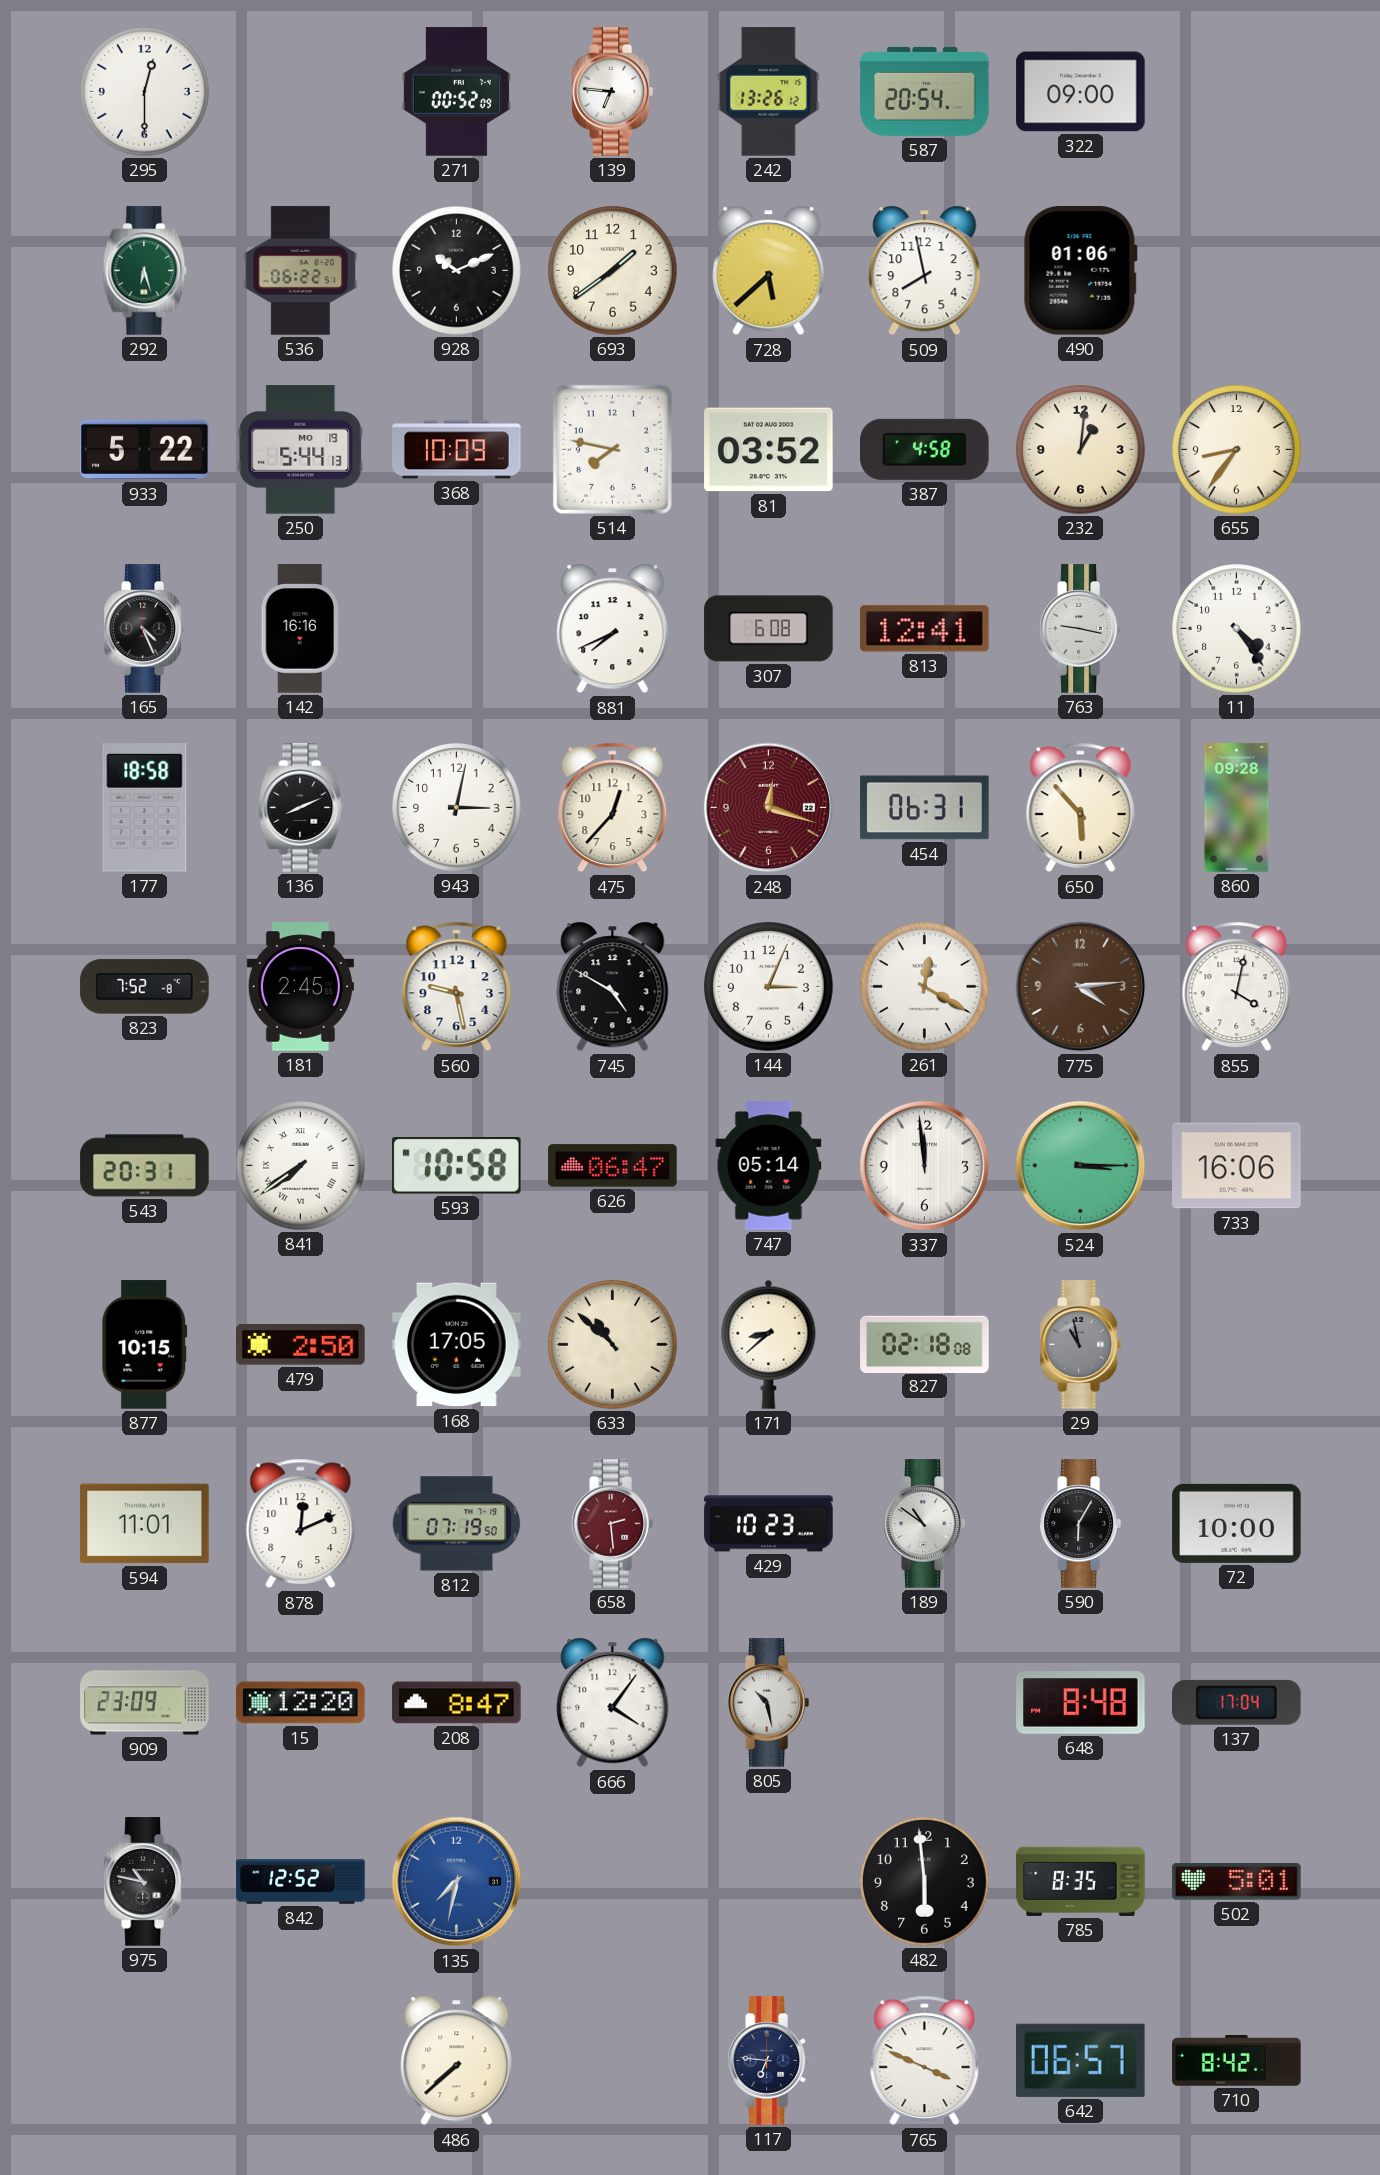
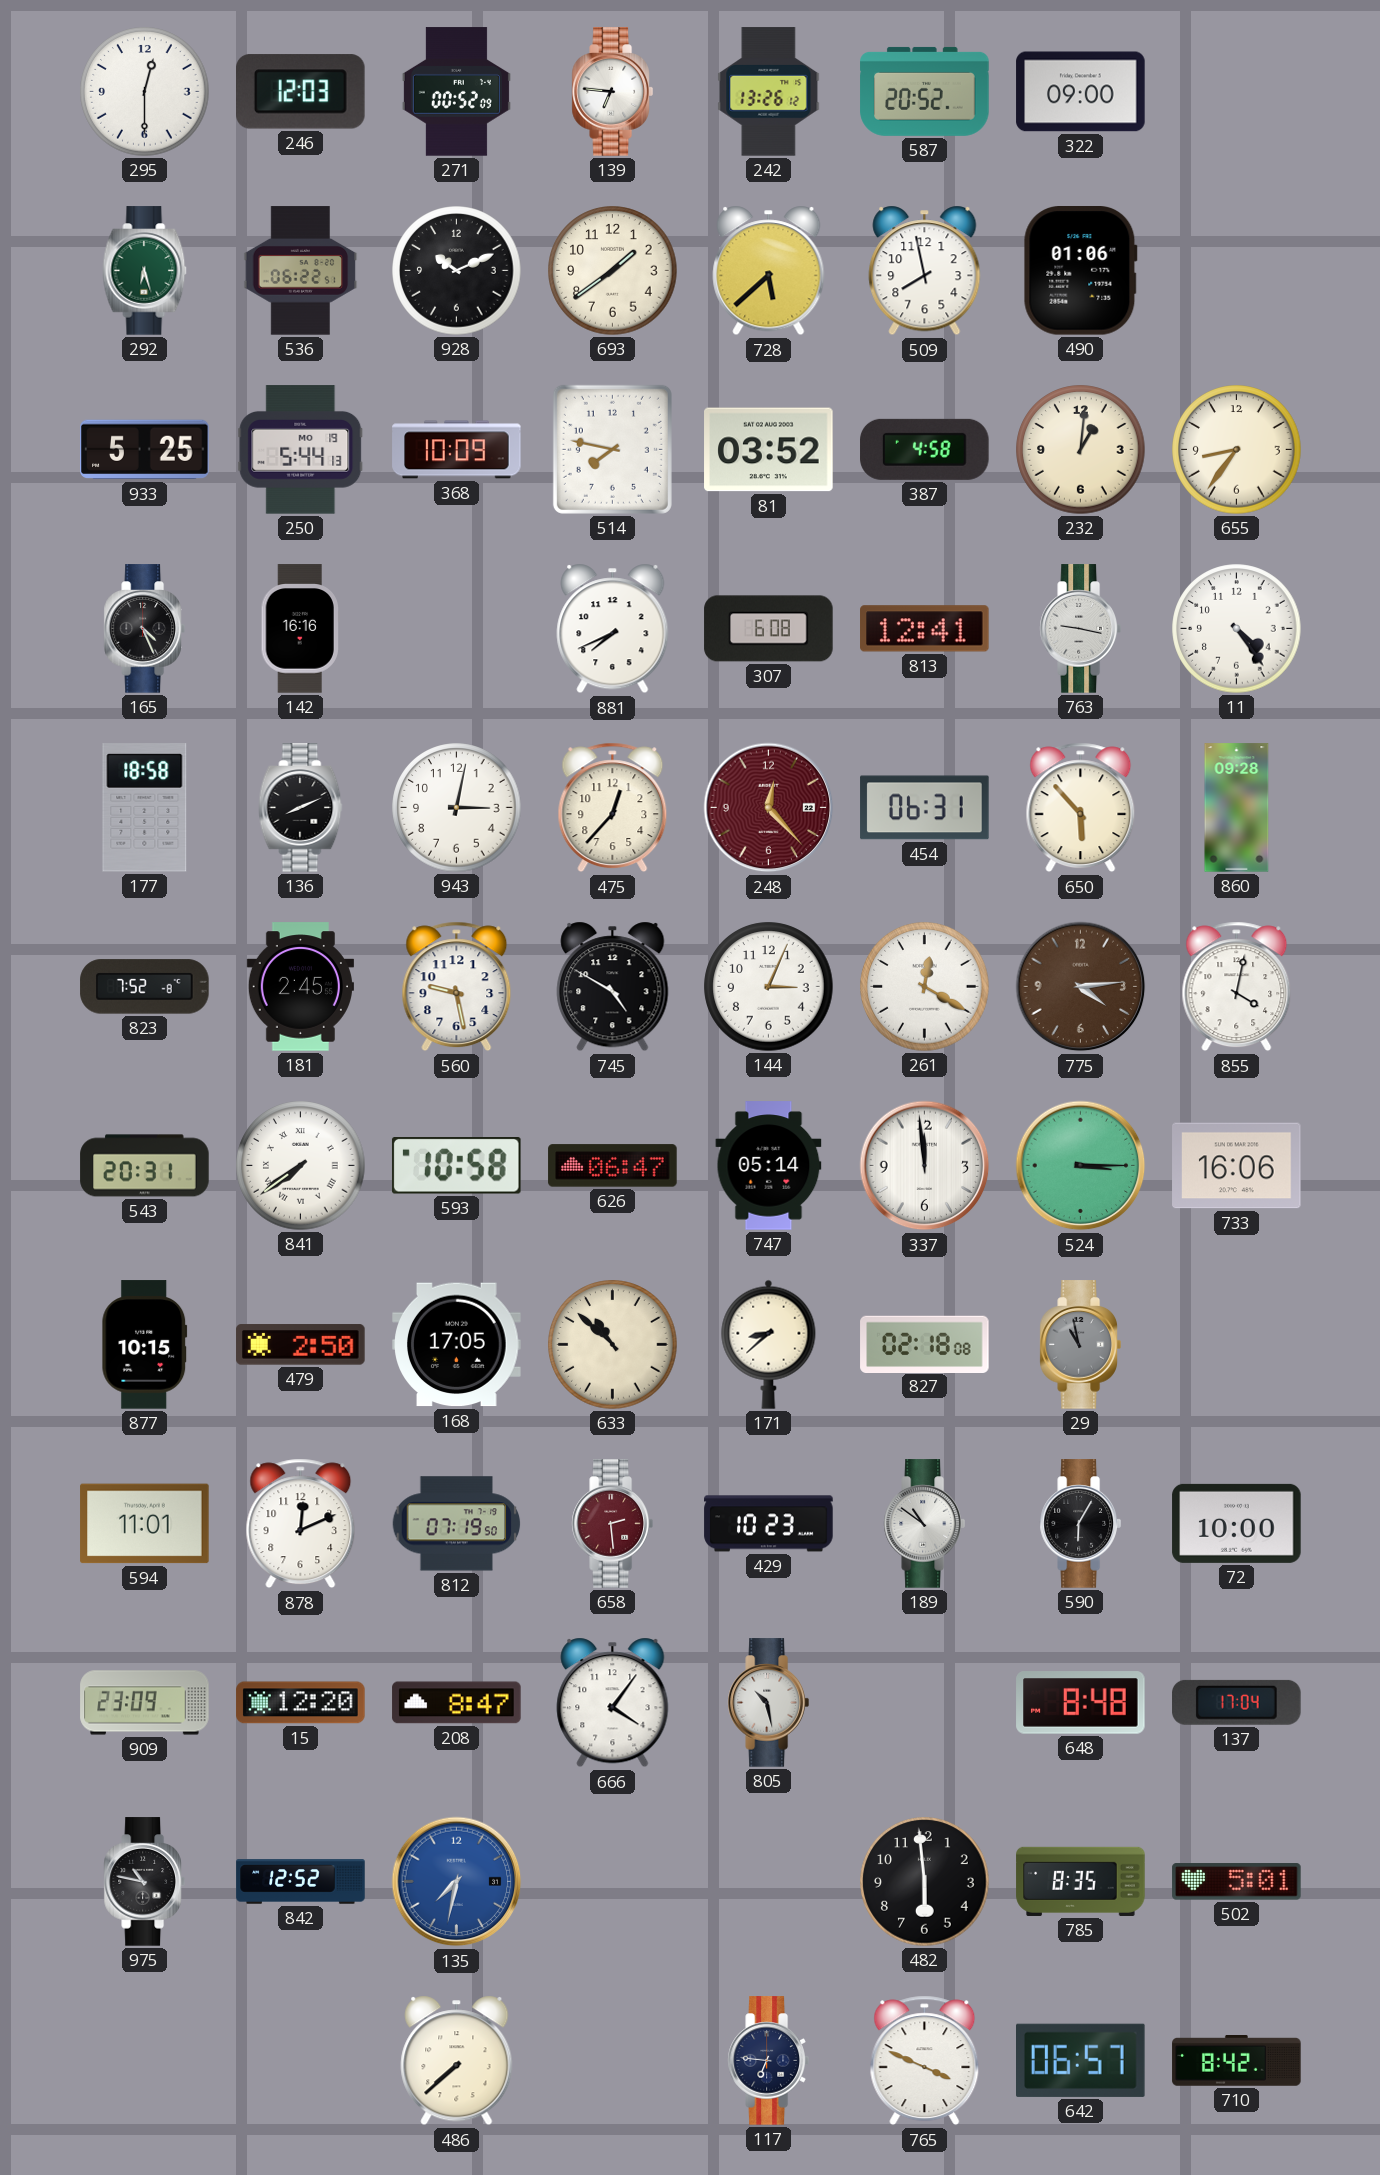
246: none -> 12:03 (301, 92)
587: 20:54 -> 20:52 (925, 91)
933: 5:22 -> 5:25 (145, 450)
248: 12:18 -> 12:23 (769, 808)
